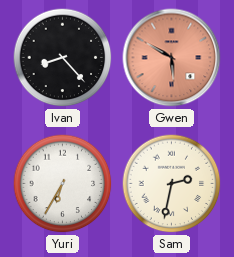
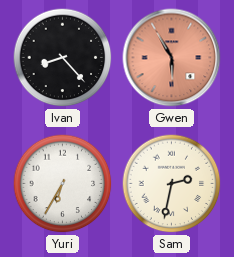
Gwen: 5:50 -> 5:55 (172, 58)
